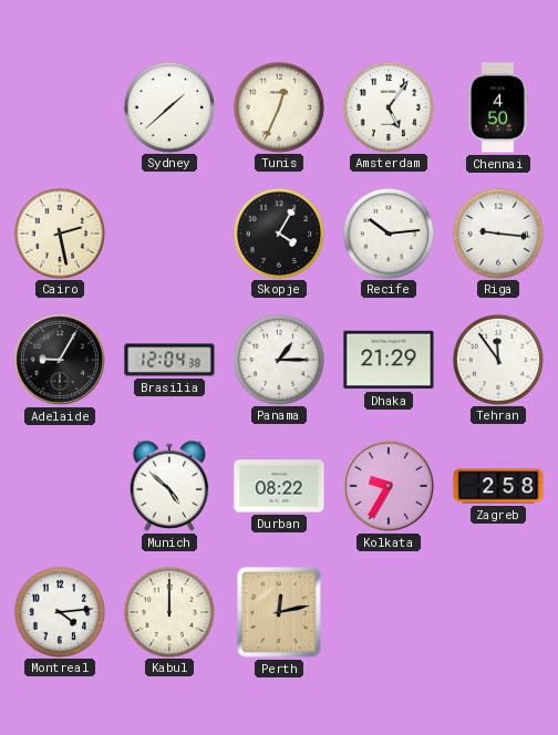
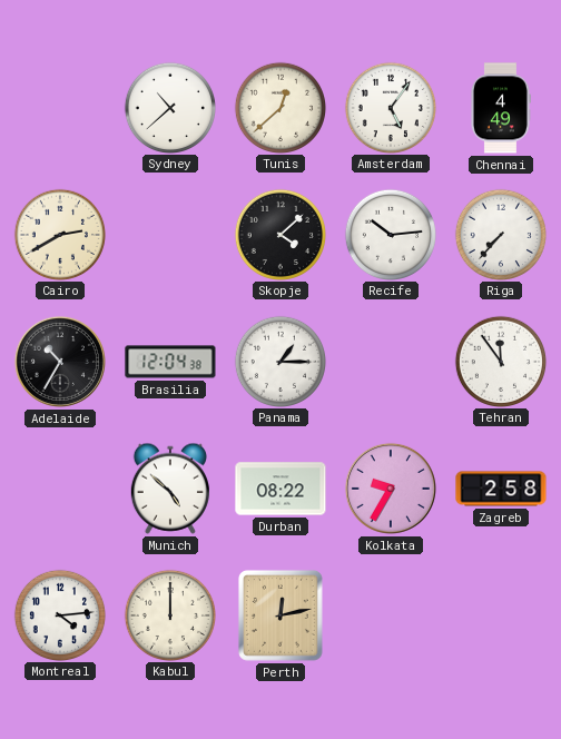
Sydney: 1:38 -> 10:38 (169, 107)
Tunis: 12:34 -> 12:38 (279, 107)
Chennai: 4:50 -> 4:49 (500, 108)
Cairo: 2:28 -> 2:40 (59, 234)
Skopje: 4:05 -> 4:08 (279, 234)
Riga: 9:16 -> 7:37 (500, 234)
Adelaide: 9:05 -> 10:35 (60, 362)
Dhaka: 21:29 -> none (389, 360)
